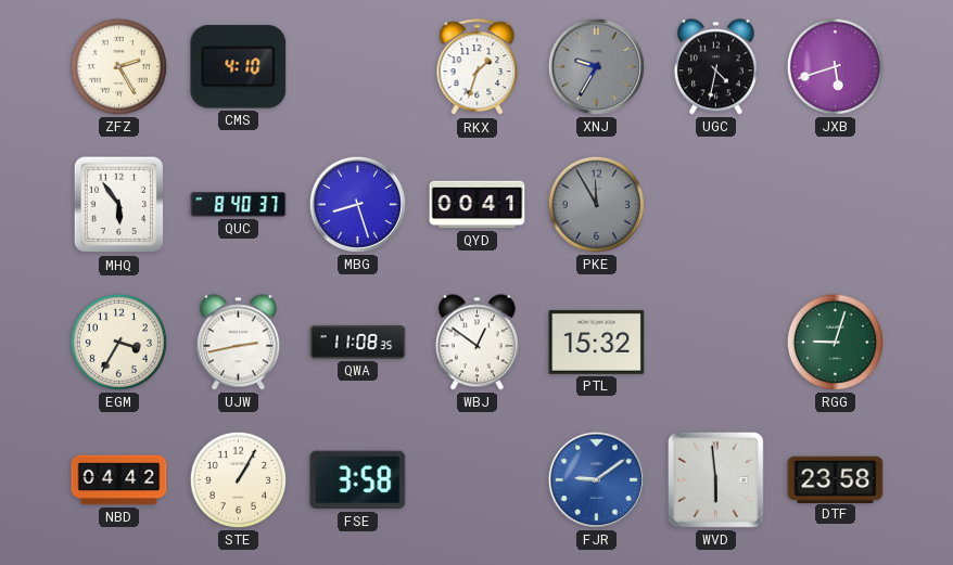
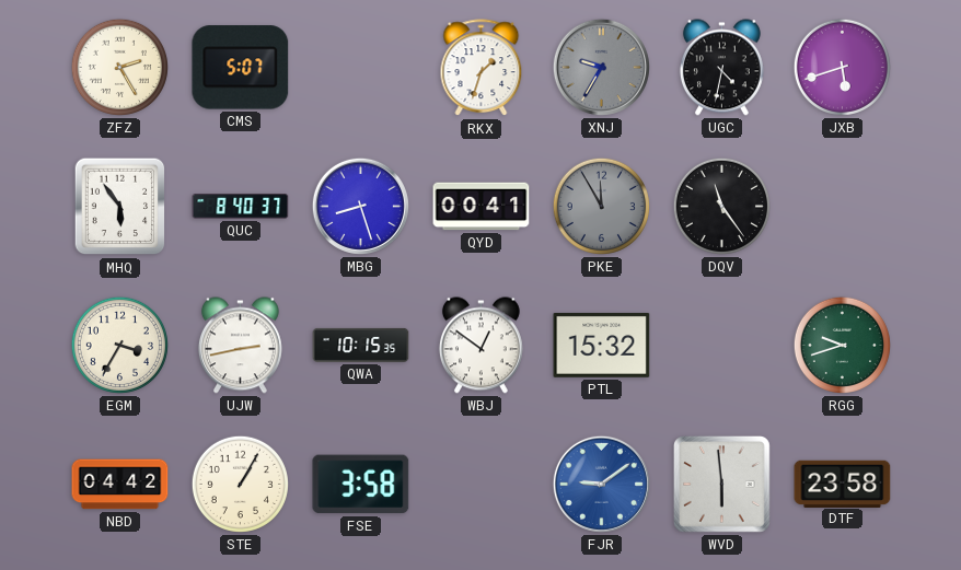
CMS: 4:10 -> 5:07 (241, 68)
DQV: none -> 11:24 (721, 206)
QWA: 11:08 -> 10:15 (361, 345)
RGG: 9:03 -> 9:42 (842, 345)
